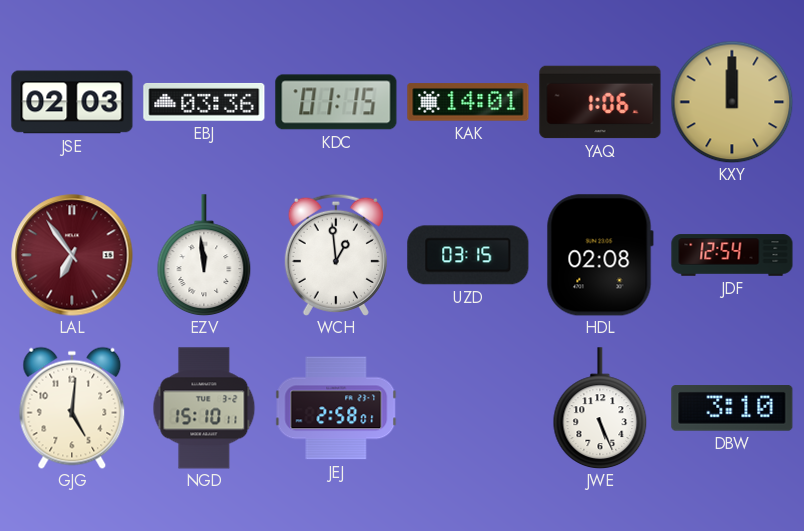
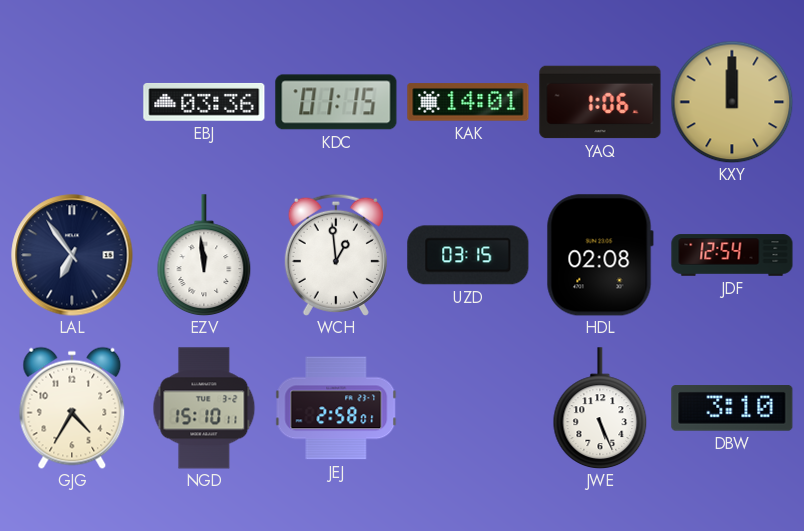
JSE: 02:03 -> none (72, 102)
LAL dial: burgundy -> navy (72, 255)
GJG: 5:01 -> 4:35 (72, 408)
